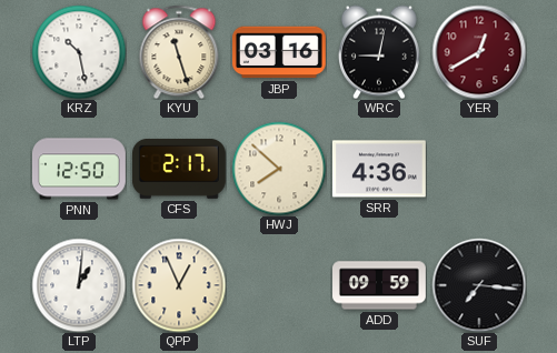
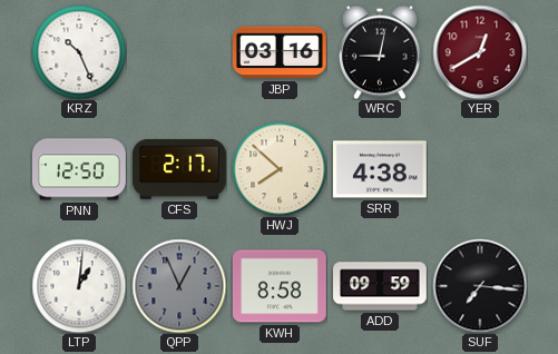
KRZ: 10:28 -> 10:26 (79, 52)
KYU: 11:27 -> none (179, 52)
SRR: 4:36 -> 4:38 (380, 169)
QPP dial: cream -> grey (179, 286)
KWH: none -> 8:58 (280, 286)
